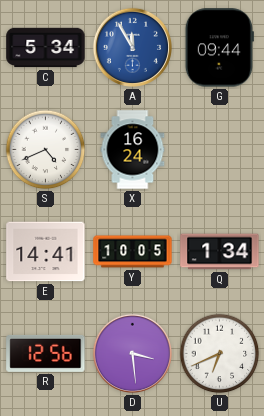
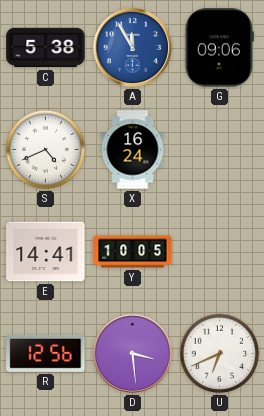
C: 5:34 -> 5:38 (46, 48)
G: 09:44 -> 09:06 (219, 48)
Q: 1:34 -> none (220, 252)
